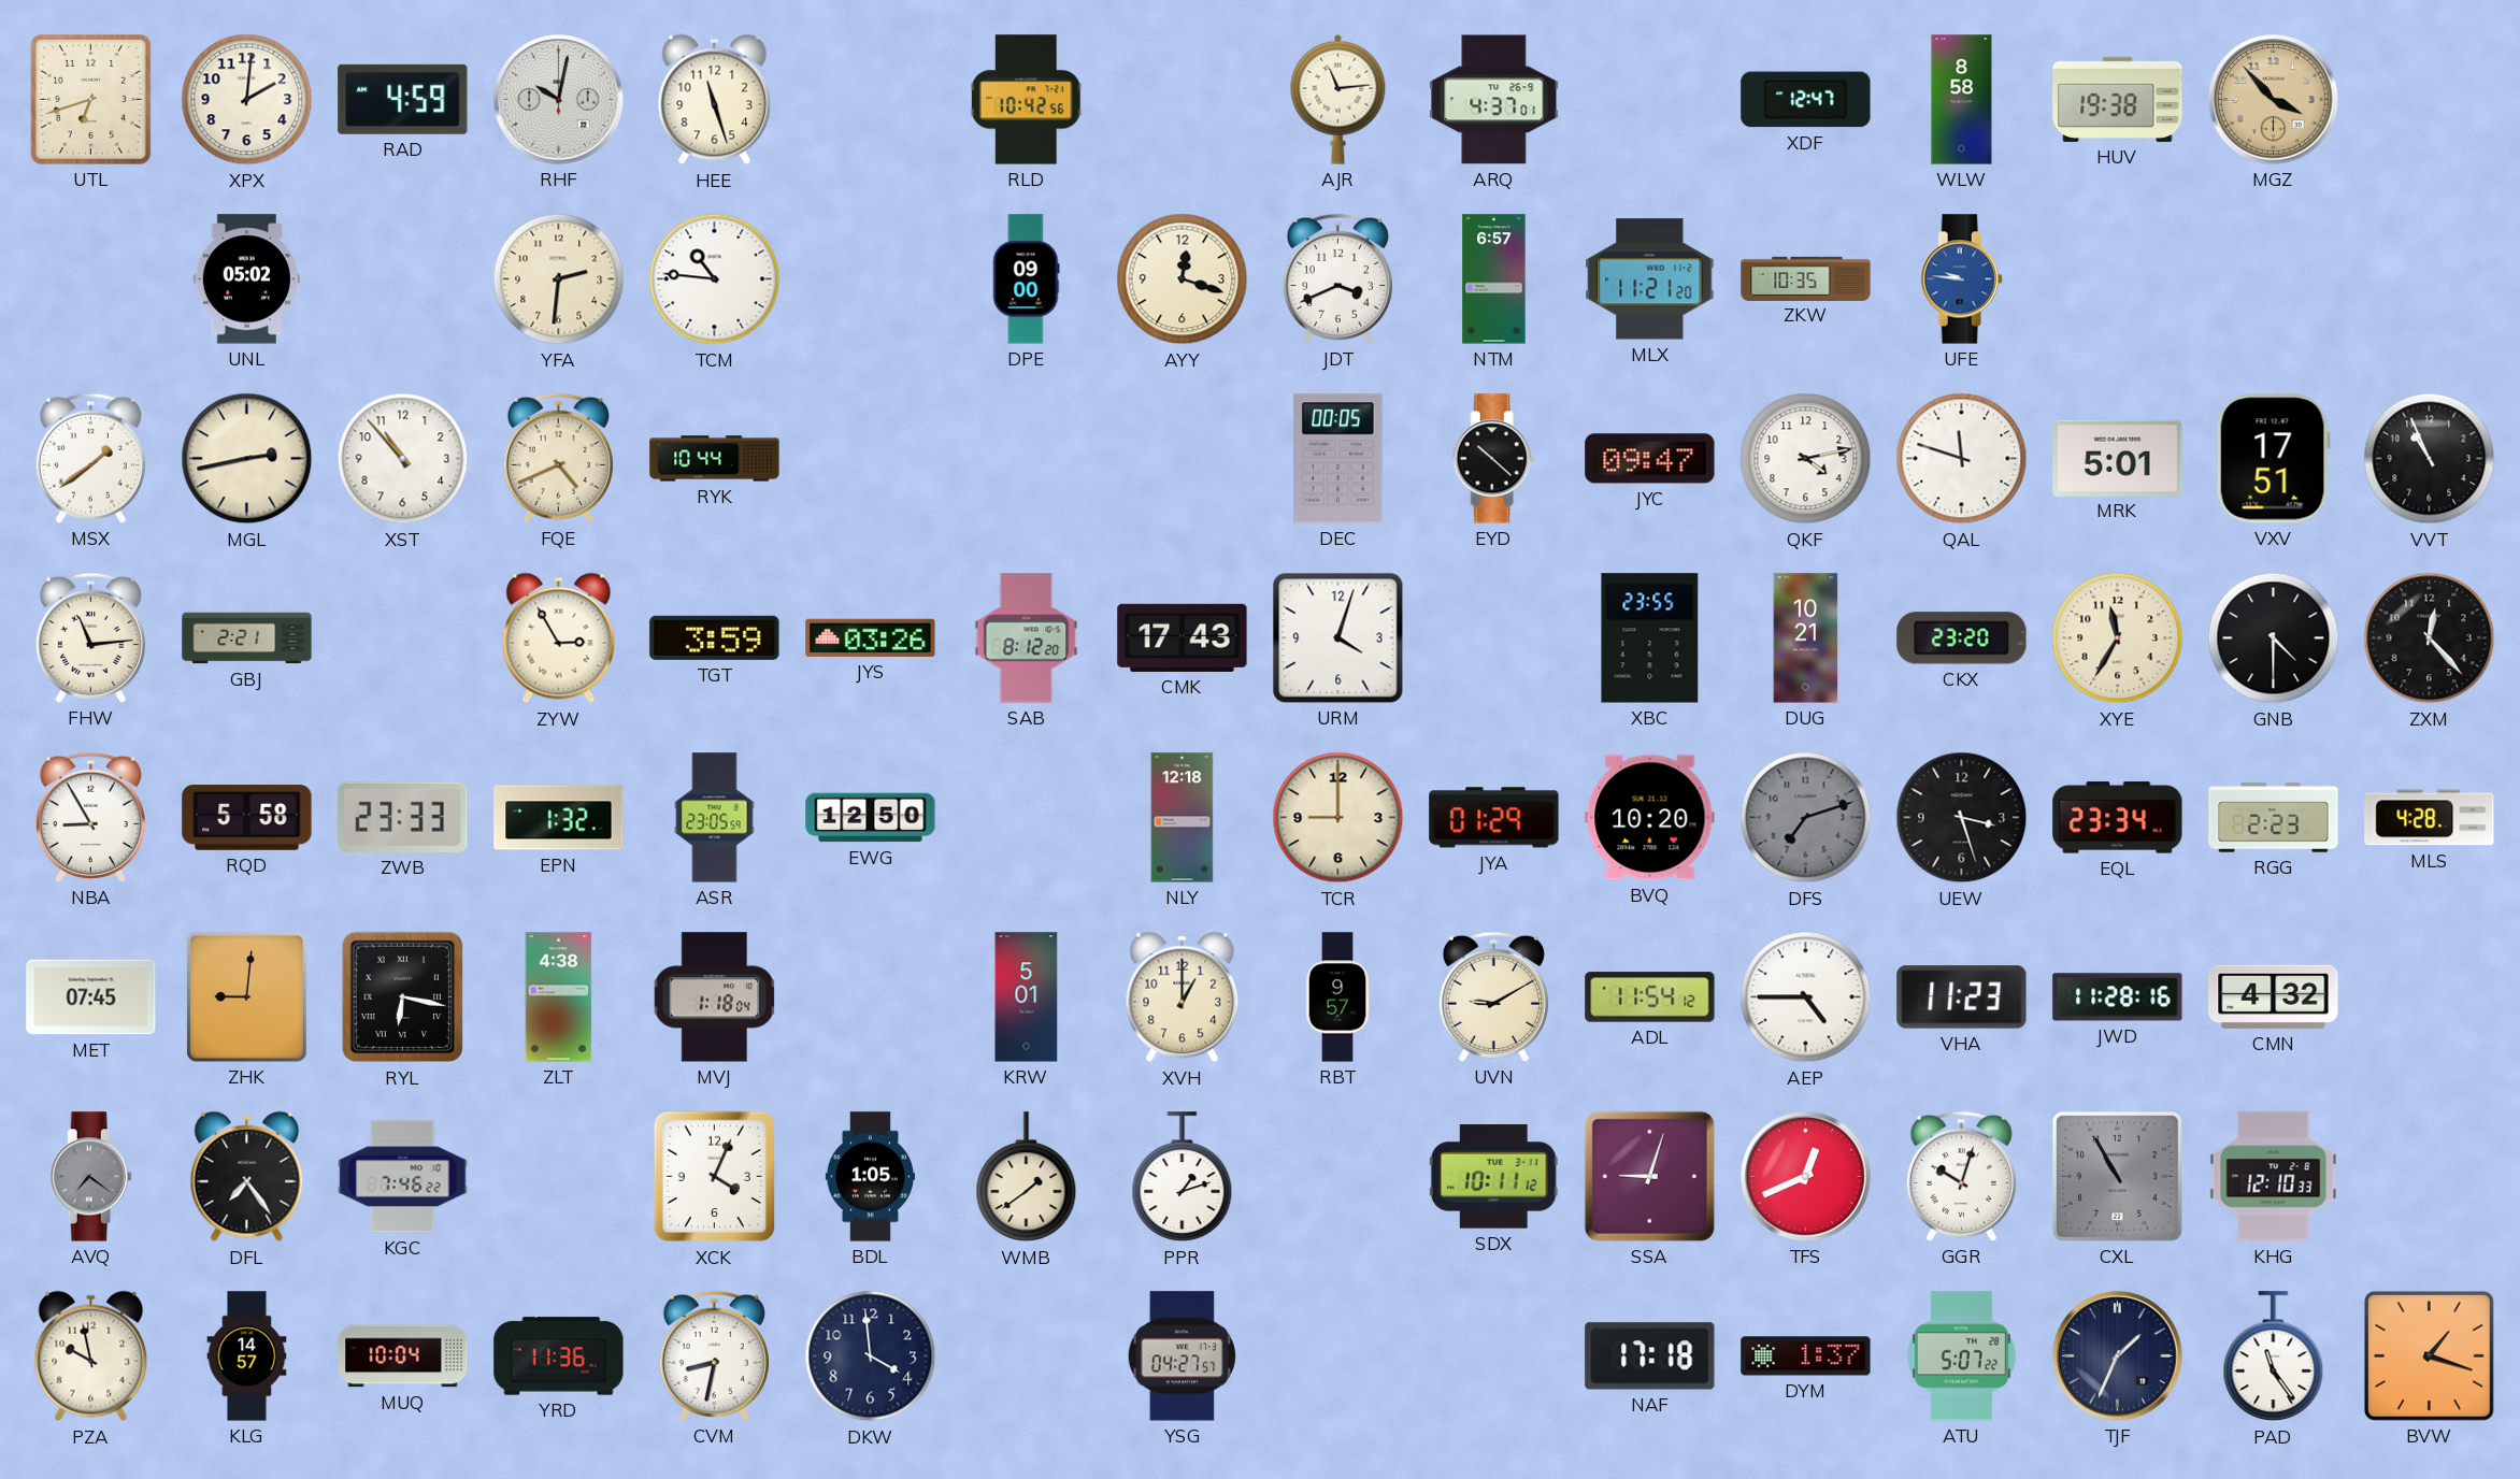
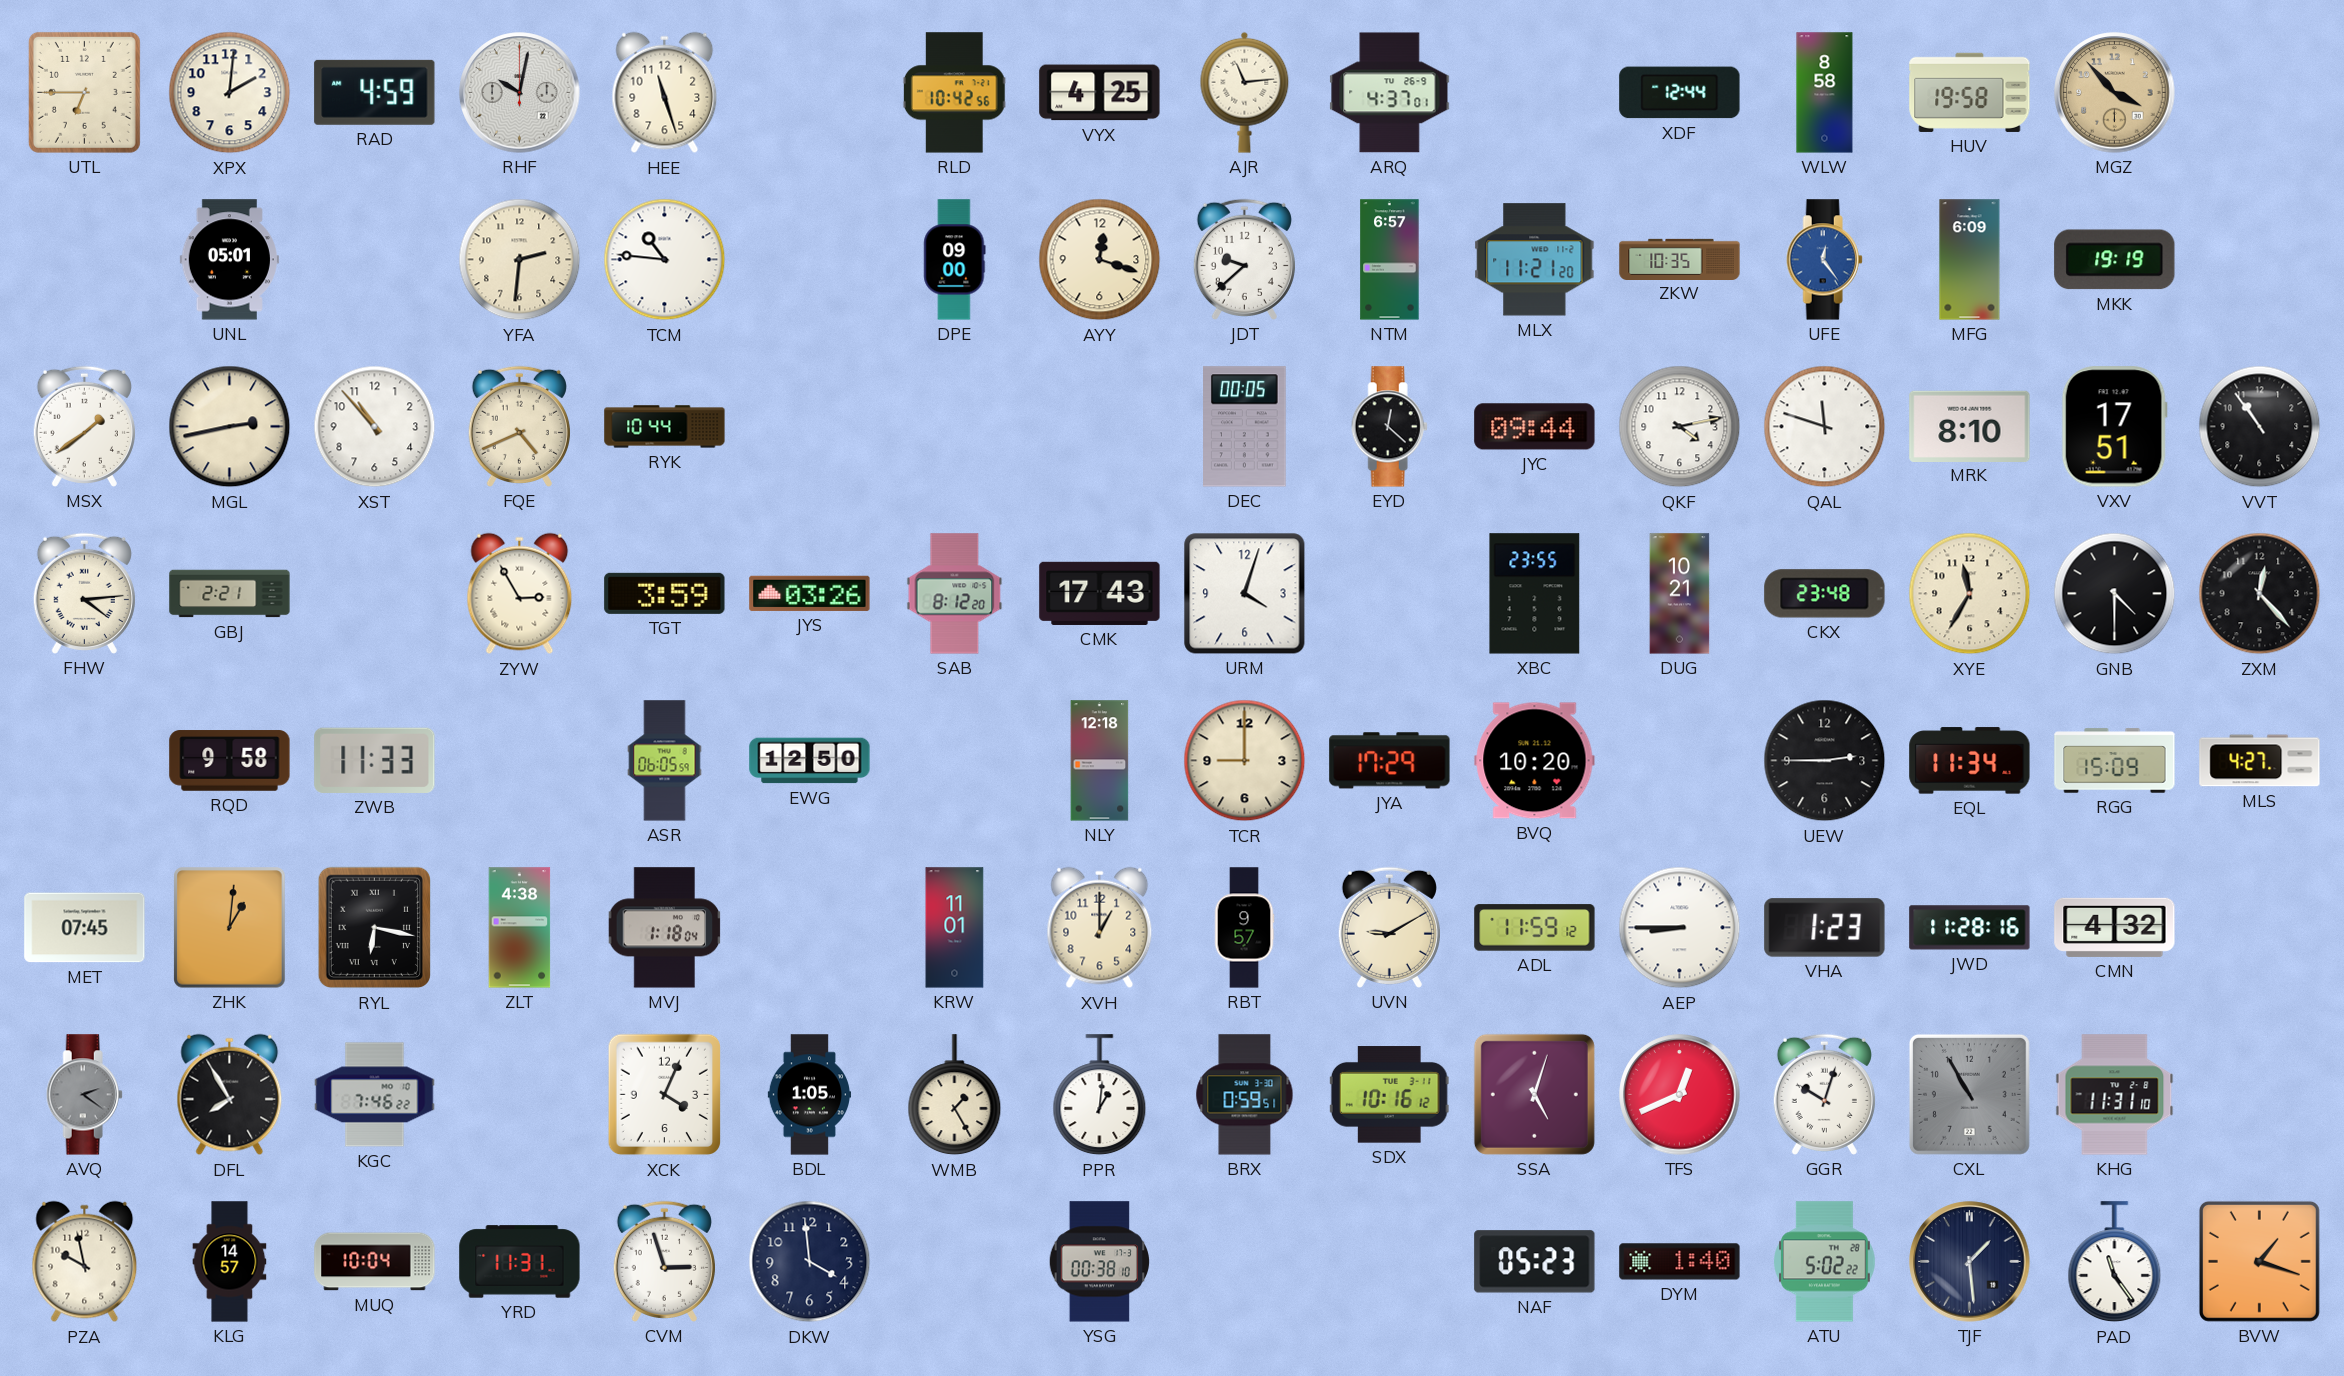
UTL: 6:42 -> 6:45 (84, 92)
VYX: none -> 4:25 (1100, 93)
XDF: 12:47 -> 12:44 (1680, 93)
HUV: 19:38 -> 19:58 (1970, 92)
UNL: 05:02 -> 05:01 (229, 260)
JDT: 3:41 -> 9:38 (1244, 259)
UFE: 9:46 -> 12:24 (1824, 260)
MFG: none -> 6:09 (1970, 260)
MKK: none -> 19:19 (2115, 260)
EYD: 10:22 -> 12:22 (1389, 427)
JYC: 09:47 -> 09:44 (1535, 427)
MRK: 5:01 -> 8:10 (1970, 426)
VVT: 10:56 -> 10:54 (2260, 427)
FHW: 11:14 -> 4:14 (84, 593)
CKX: 23:20 -> 23:48 (1825, 594)
NBA: 8:55 -> none (90, 817)
RQD: 5:58 -> 9:58 (230, 761)
ZWB: 23:33 -> 11:33 (375, 760)
EPN: 1:32 -> none (559, 818)
ASR: 23:05 -> 06:05 (665, 761)
JYA: 01:29 -> 17:29 (1390, 761)
DFS: 7:12 -> none (1806, 818)
UEW: 3:27 -> 2:45 (1825, 761)
EQL: 23:34 -> 11:34 (1970, 761)
RGG: 2:23 -> 15:09 (2115, 761)
MLS: 4:28 -> 4:27 (2260, 761)
ZHK: 9:01 -> 1:01 (230, 928)
KRW: 5:01 -> 11:01 (955, 928)
ADL: 11:54 -> 11:59 (1535, 928)
AEP: 4:45 -> 8:45 (1680, 928)
VHA: 11:23 -> 1:23 (1825, 928)
AVQ: 7:21 -> 2:21 (84, 1095)
DFL: 7:24 -> 7:55 (230, 1095)
WMB: 1:39 -> 1:25 (955, 1095)
PPR: 1:12 -> 1:01 (1100, 1095)
BRX: none -> 0:59 (1245, 1095)
SDX: 10:11 -> 10:16 (1389, 1095)
SSA: 9:03 -> 5:03 (1534, 1094)
KHG: 12:10 -> 11:31 (2115, 1095)
YRD: 11:36 -> 11:31 (520, 1262)
CVM: 8:32 -> 2:57 (664, 1261)
YSG: 04:27 -> 00:38 (1100, 1262)
NAF: 17:18 -> 05:23 (1535, 1262)
DYM: 1:37 -> 1:40 (1680, 1262)
ATU: 5:07 -> 5:02 (1825, 1262)
TJF: 1:34 -> 1:29 (1970, 1262)
